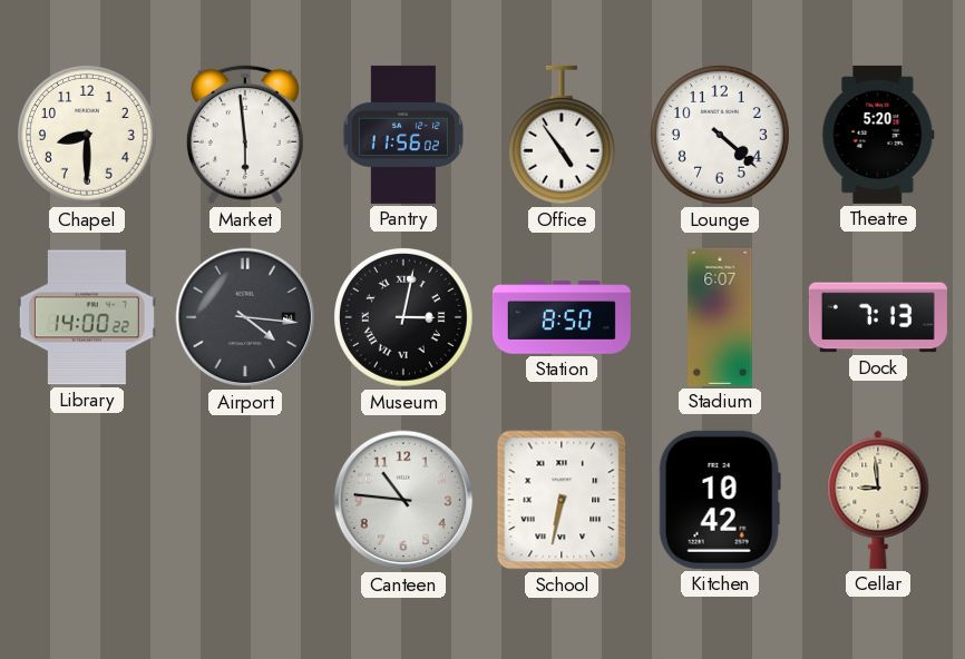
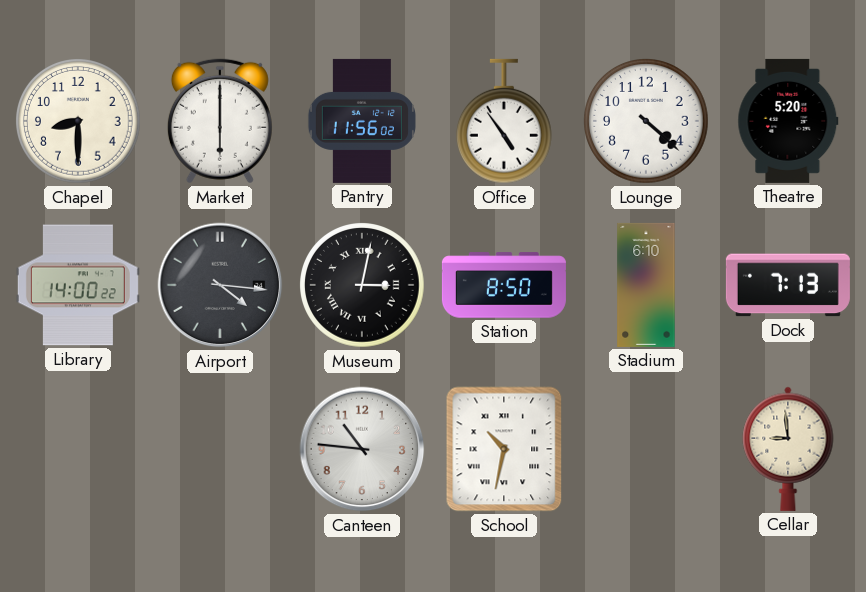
Market: 5:59 -> 6:00 (220, 121)
Stadium: 6:07 -> 6:10 (646, 285)
School: 6:32 -> 10:32 (504, 449)
Kitchen: 10:42 -> none (720, 500)
